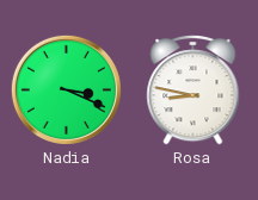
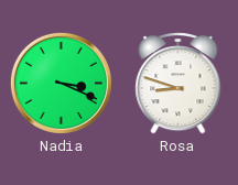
Rosa: 8:47 -> 8:48 (178, 83)
